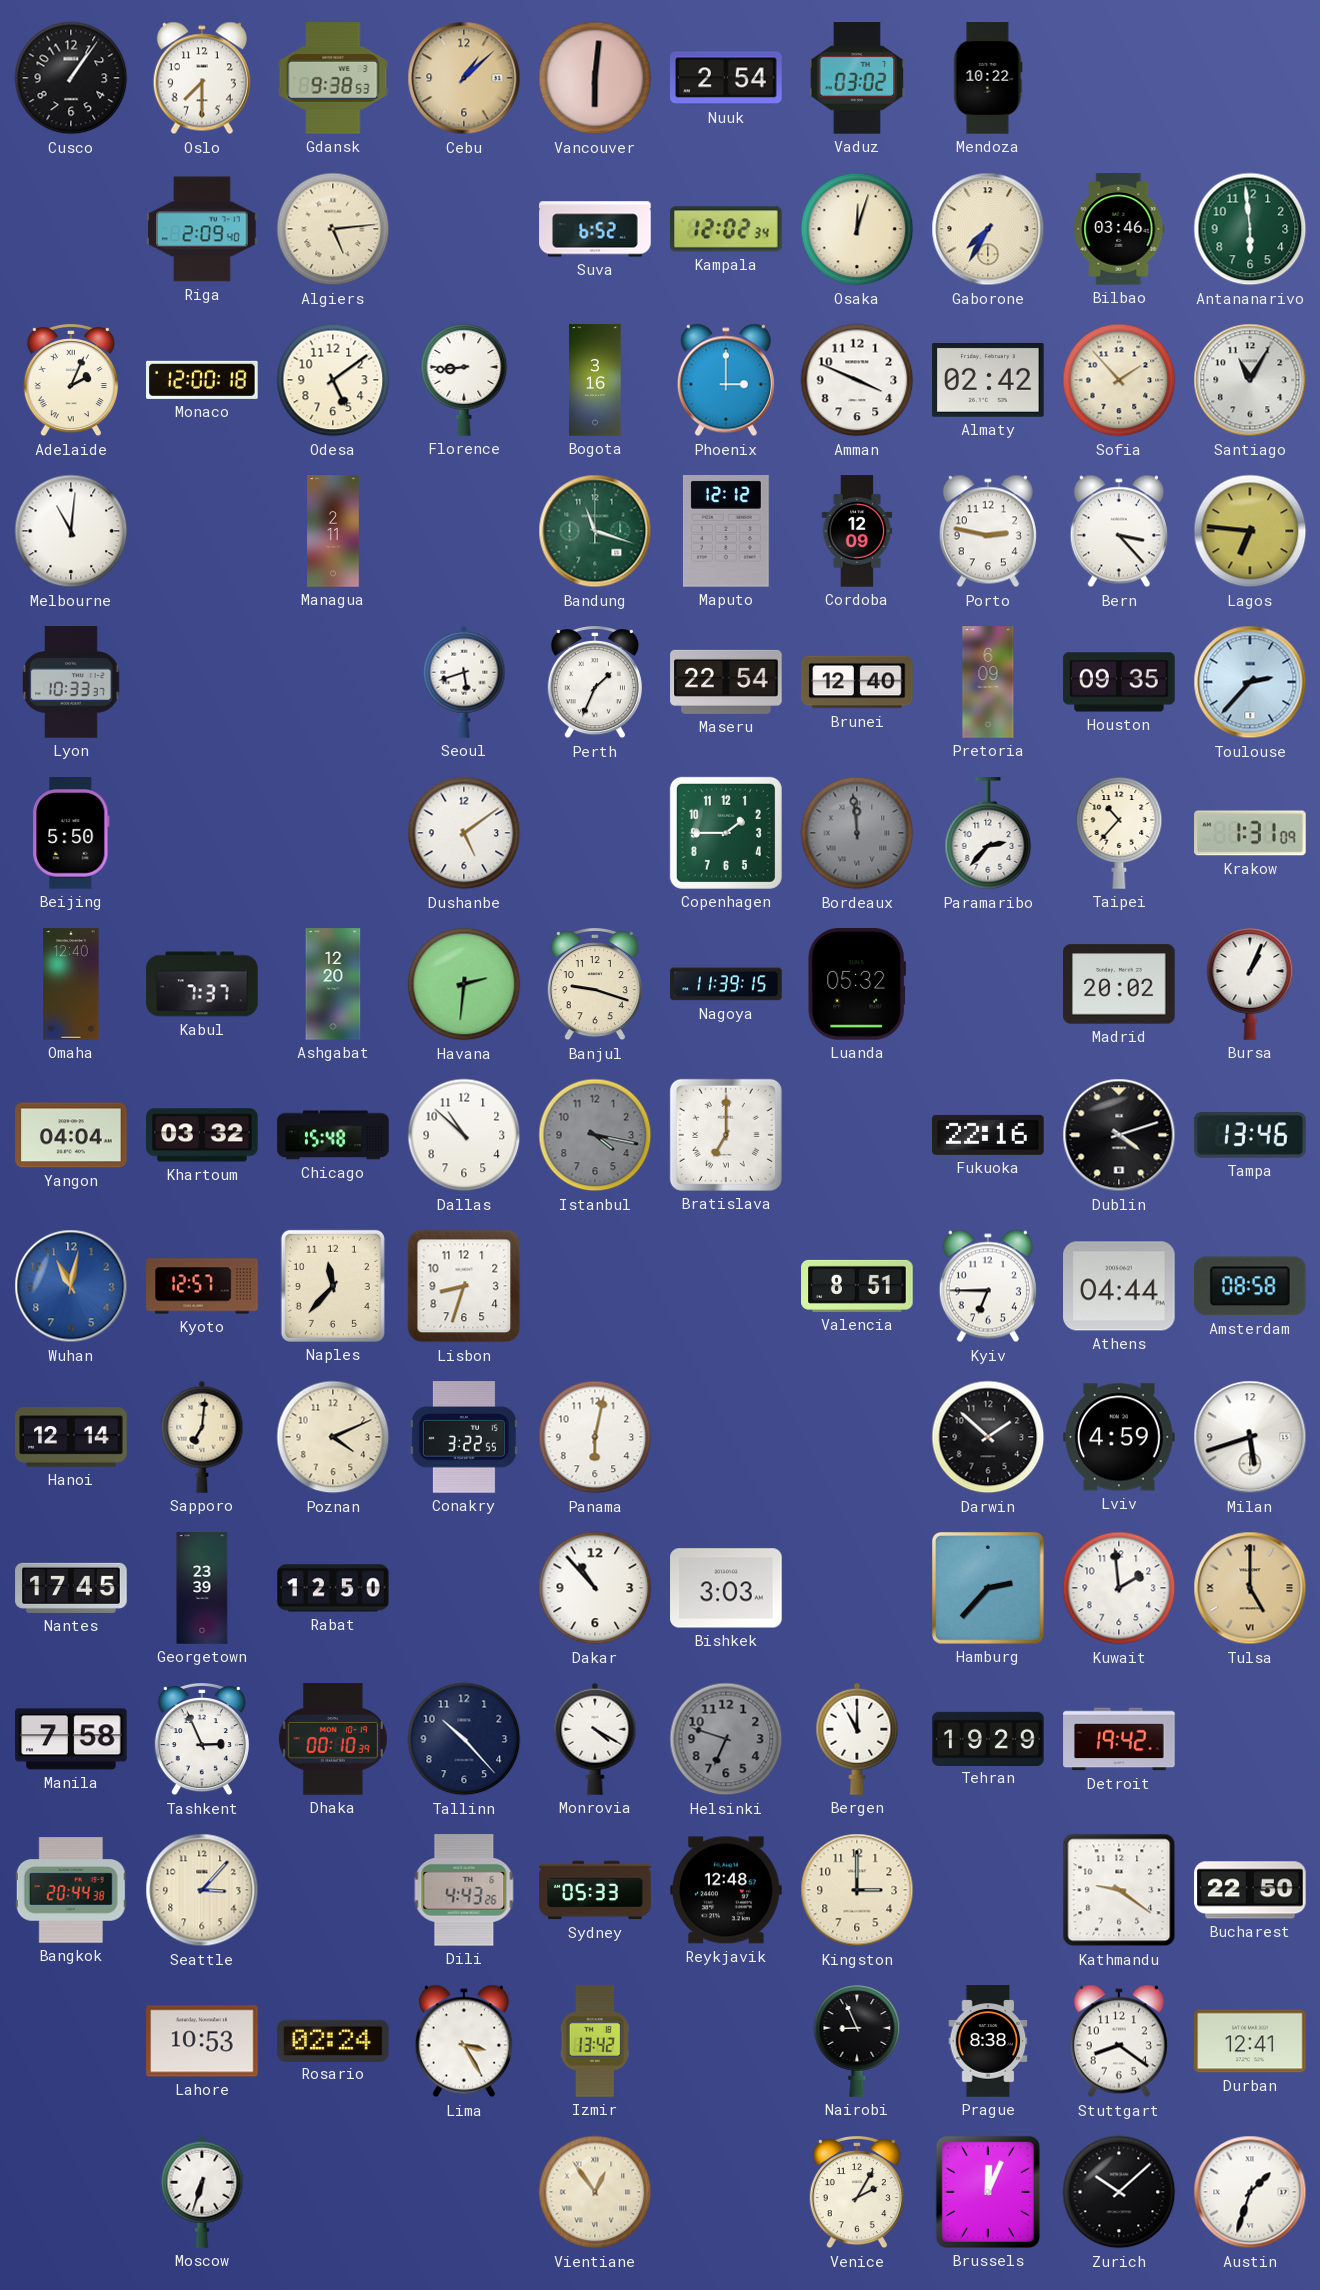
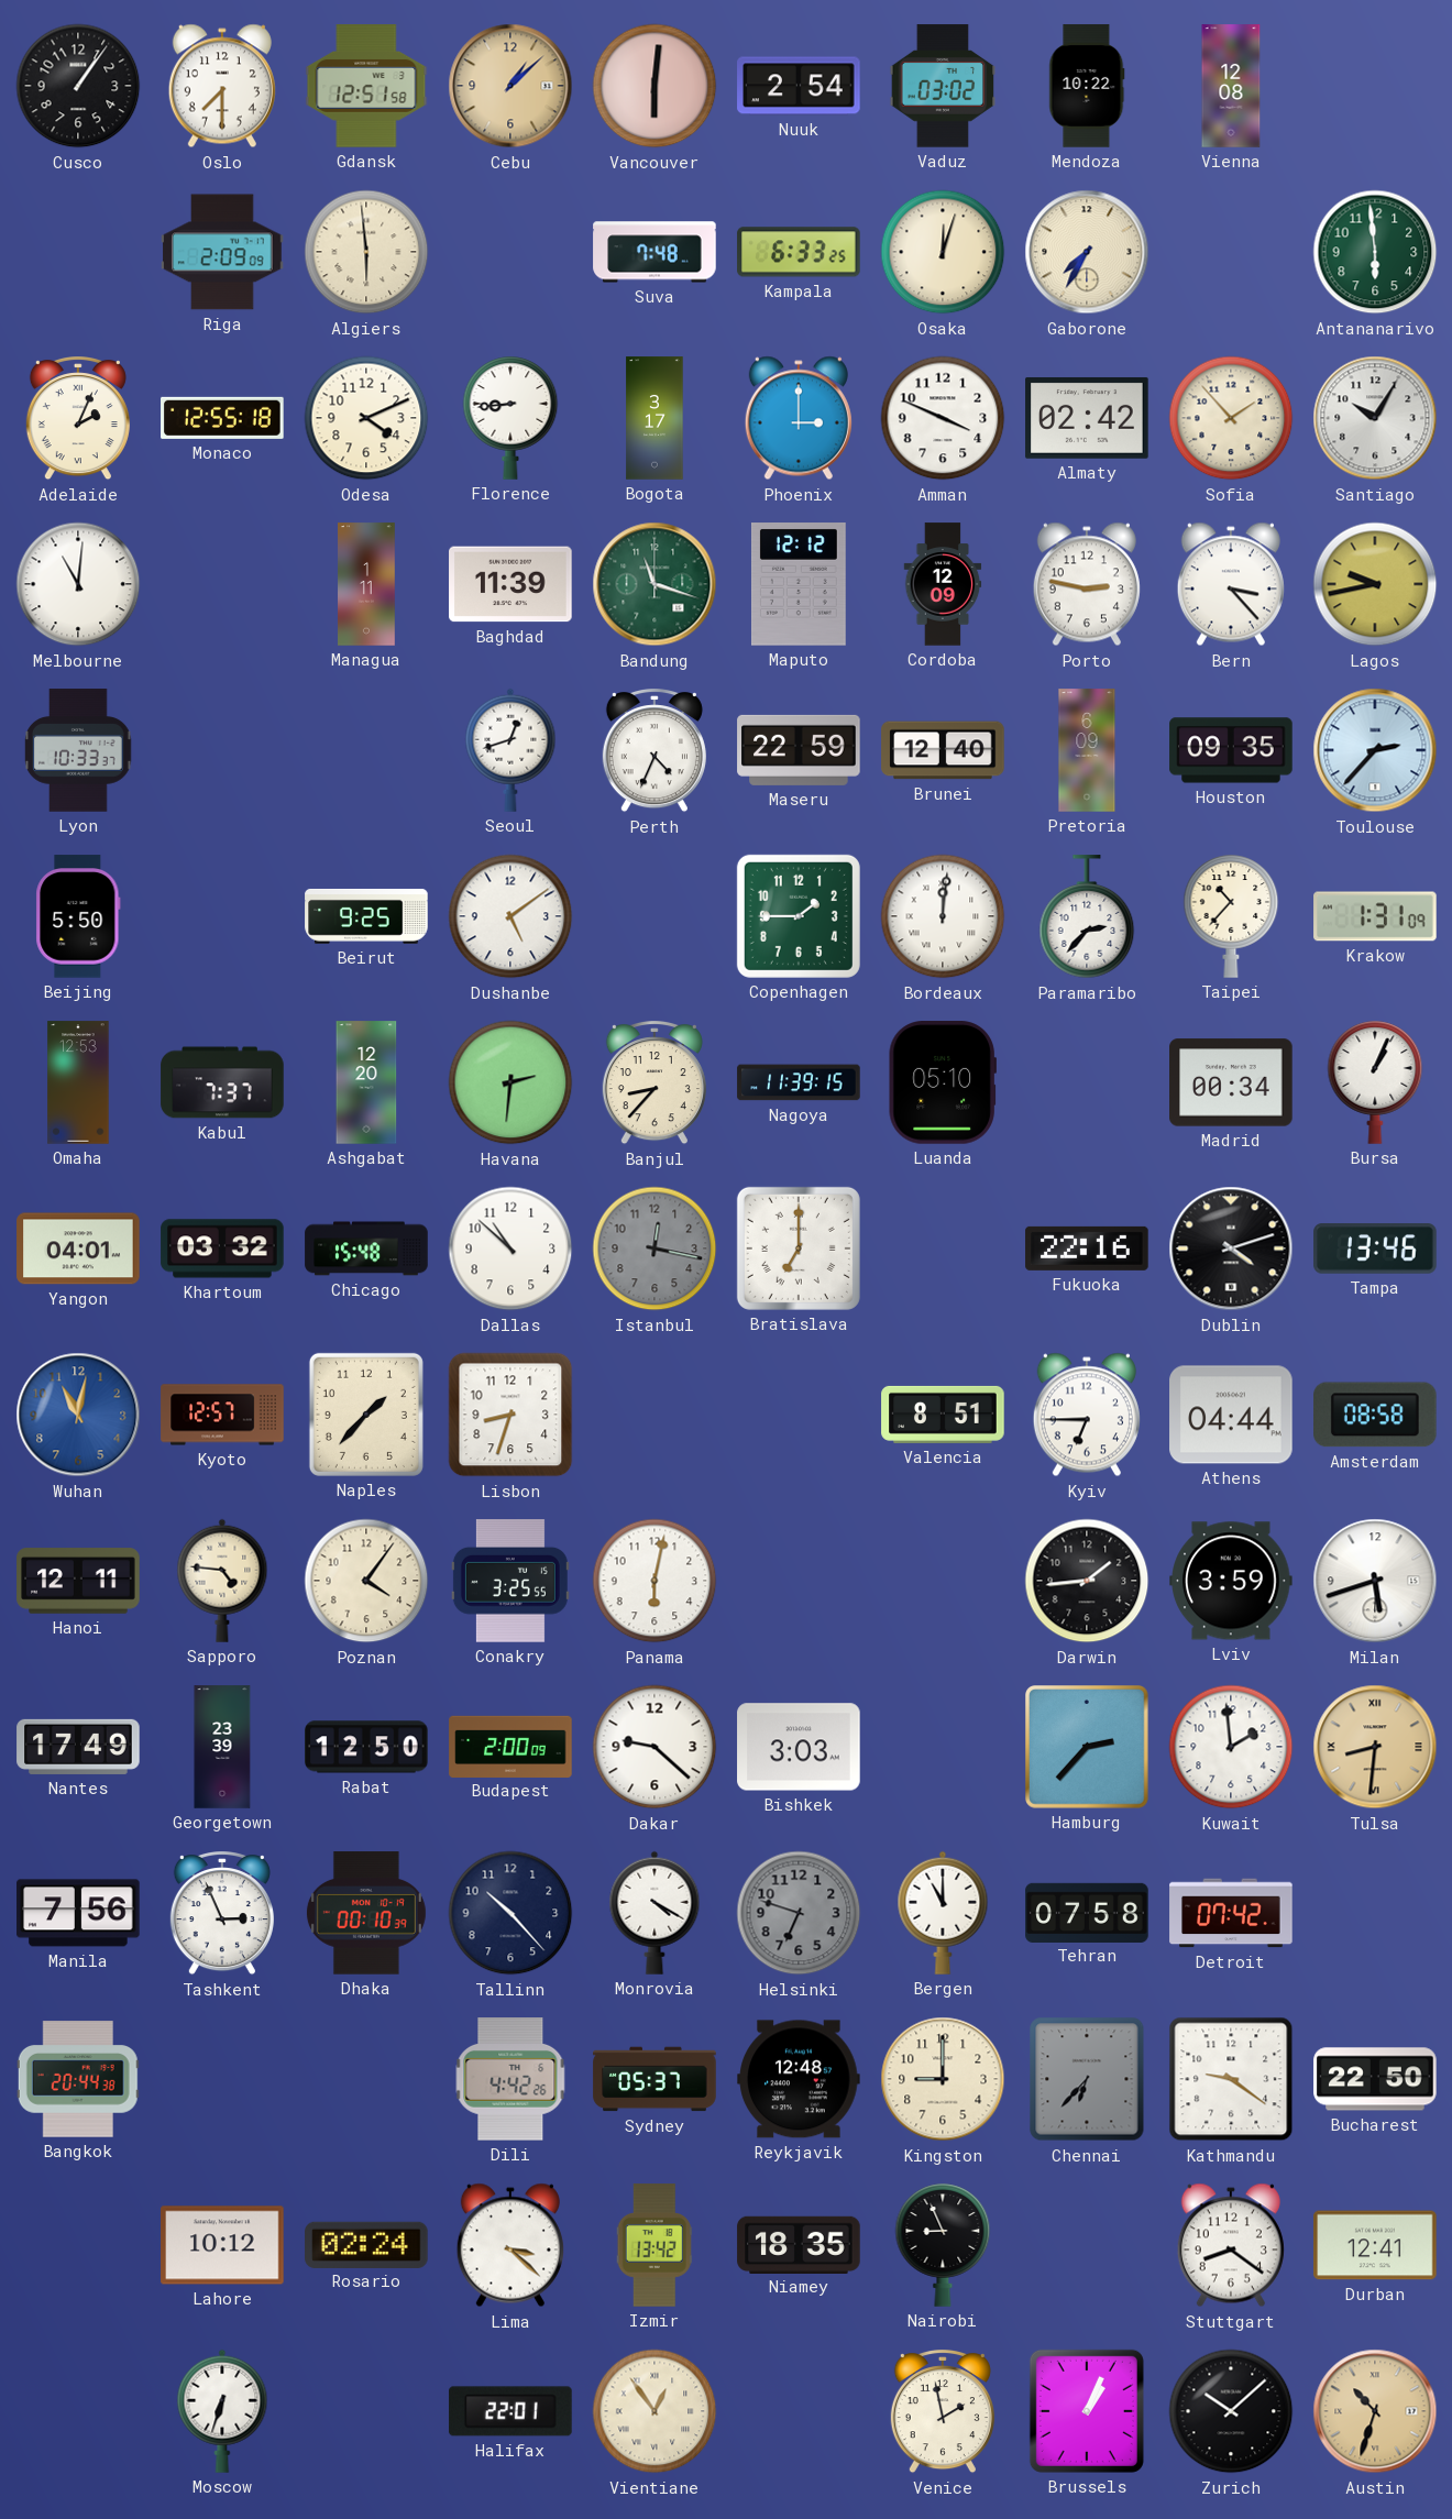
Gdansk: 9:38 -> 12:51 (366, 86)
Vienna: none -> 12:08 (1231, 86)
Riga: 2:09:40 -> 2:09:09 (222, 252)
Algiers: 5:14 -> 5:59 (366, 252)
Suva: 6:52 -> 7:48 (654, 252)
Kampala: 12:02 -> 6:33 (799, 252)
Bilbao: 03:46 -> none (1119, 229)
Monaco: 12:00 -> 12:55 (222, 418)
Odesa: 5:09 -> 4:11 (366, 418)
Bogota: 3:16 -> 3:17 (654, 418)
Santiago: 11:05 -> 10:05 (1375, 418)
Managua: 2:11 -> 1:11 (366, 584)
Baghdad: none -> 11:39 (510, 584)
Lagos: 6:46 -> 9:43 (1375, 584)
Seoul: 5:42 -> 12:42 (510, 750)
Perth: 1:34 -> 4:34 (654, 751)
Maseru: 22:54 -> 22:59 (799, 750)
Beirut: none -> 9:25 (366, 916)
Bordeaux: 11:59 -> 12:01 (943, 916)
Bordeaux dial: grey -> white (943, 916)
Omaha: 12:40 -> 12:53 (78, 1082)
Banjul: 9:18 -> 8:37 (654, 1083)
Luanda: 05:32 -> 05:10 (943, 1082)
Madrid: 20:02 -> 00:34 (1231, 1082)
Yangon: 04:04 -> 04:01 (78, 1248)
Istanbul: 4:17 -> 12:17 (654, 1248)
Naples: 11:37 -> 1:37 (366, 1415)
Hanoi: 12:14 -> 12:11 (78, 1581)
Sapporo: 7:01 -> 4:46 (222, 1581)
Poznan: 4:11 -> 4:06 (366, 1581)
Conakry: 3:22 -> 3:25 (510, 1581)
Darwin: 1:52 -> 1:44 (1087, 1581)
Lviv: 4:59 -> 3:59 (1231, 1581)
Nantes: 17:45 -> 17:49 (78, 1747)
Budapest: none -> 2:00 (510, 1746)
Dakar: 10:53 -> 9:22 (654, 1747)
Tulsa: 5:00 -> 8:31 (1375, 1747)
Manila: 7:58 -> 7:56 (78, 1913)
Tehran: 19:29 -> 07:58 (1087, 1912)
Detroit: 19:42 -> 07:42 (1231, 1913)
Seattle: 3:07 -> none (202, 1890)
Dili: 4:43 -> 4:42 (510, 2079)
Sydney: 05:33 -> 05:37 (654, 2079)
Kingston: 3:00 -> 9:00 (943, 2079)
Chennai: none -> 6:37 (1087, 2079)
Lahore: 10:53 -> 10:12 (222, 2245)
Lima: 3:25 -> 3:22 (510, 2245)
Niamey: none -> 18:35 (799, 2244)
Prague: 8:38 -> none (988, 2041)
Halifax: none -> 22:01 (510, 2411)
Venice: 2:05 -> 1:58 (943, 2412)
Brussels: 12:04 -> 1:04 (1087, 2411)
Austin: 1:33 -> 10:33 (1375, 2411)
Austin dial: white -> champagne (1375, 2411)
